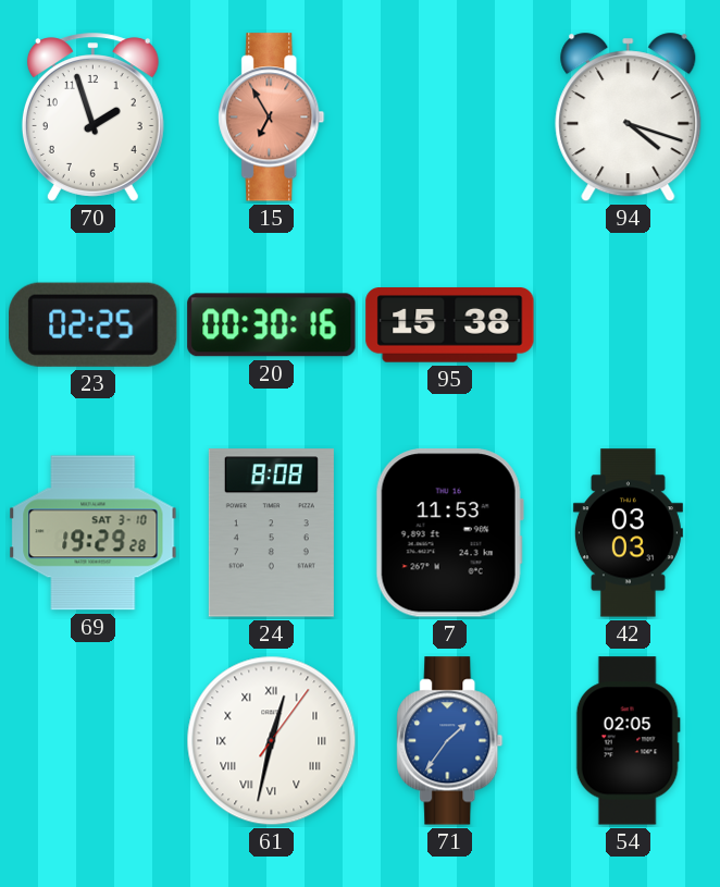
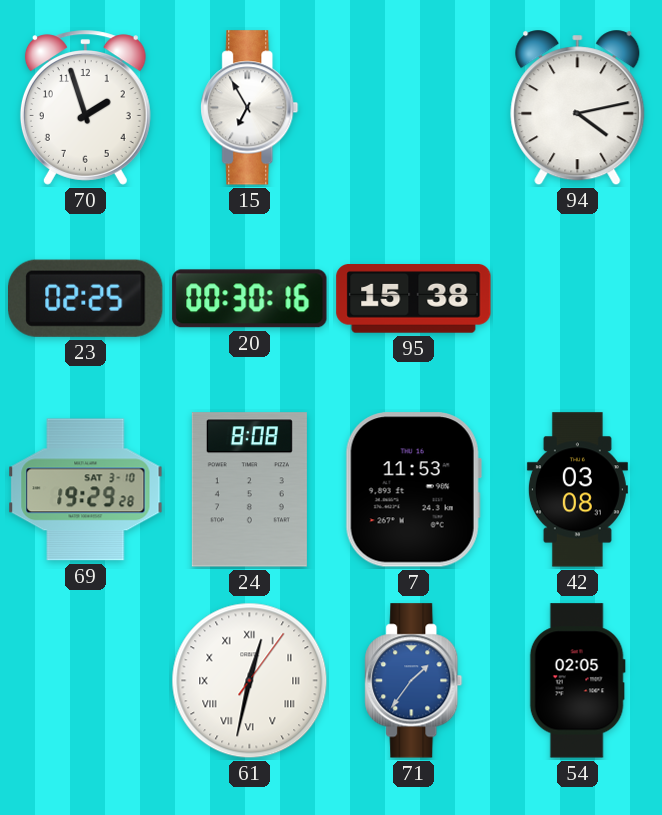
15 dial: salmon -> white (250, 108)
94: 4:18 -> 4:13 (578, 108)
42: 03:03 -> 03:08 (577, 490)
